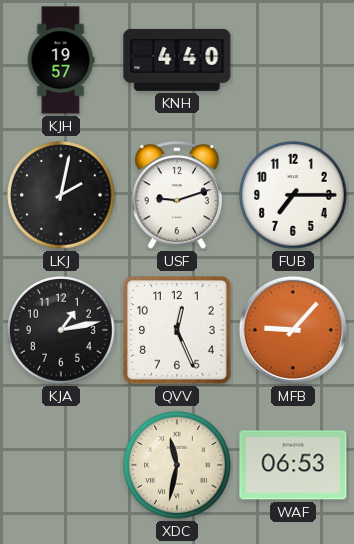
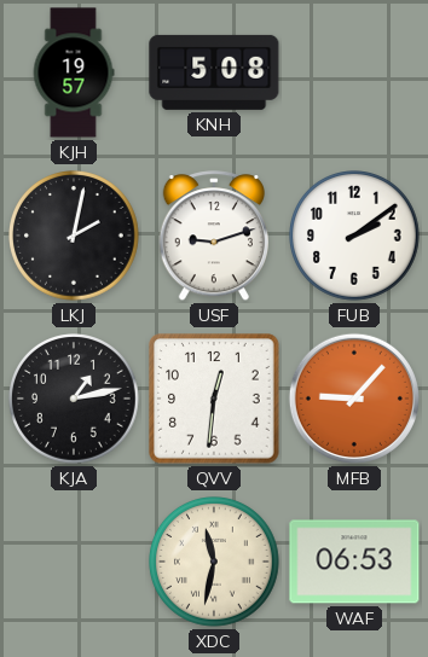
KNH: 4:40 -> 5:08 (214, 72)
FUB: 7:15 -> 2:09 (355, 237)
QVV: 12:26 -> 12:31 (214, 399)
